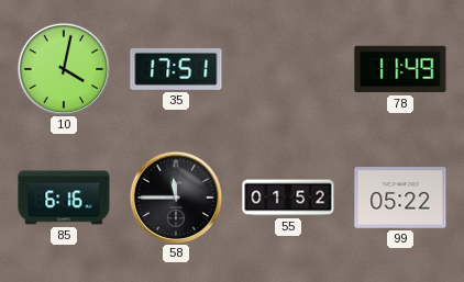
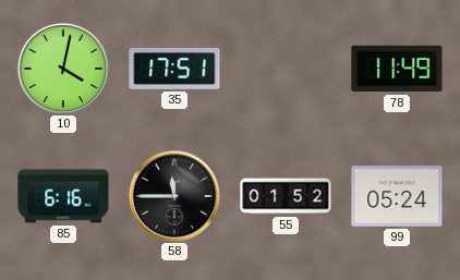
99: 05:22 -> 05:24 (397, 196)
